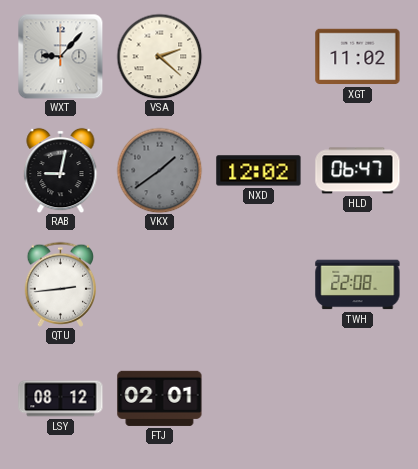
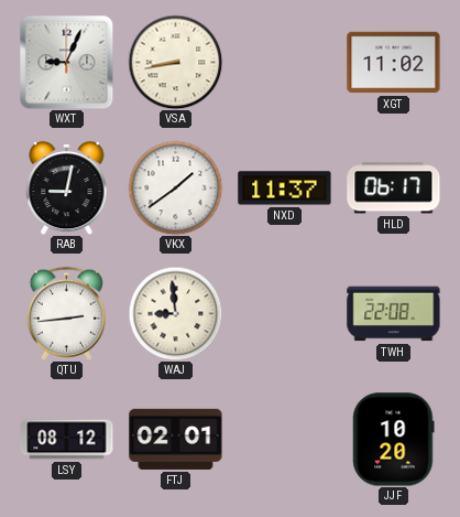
WXT: 9:07 -> 9:04 (66, 62)
VSA: 2:22 -> 8:43 (175, 62)
VKX dial: grey -> white (175, 187)
NXD: 12:02 -> 11:37 (285, 189)
HLD: 06:47 -> 06:17 (394, 189)
WAJ: none -> 8:59 (175, 313)
JJF: none -> 10:20 (394, 440)
